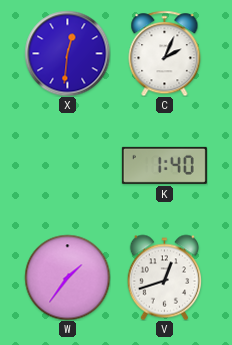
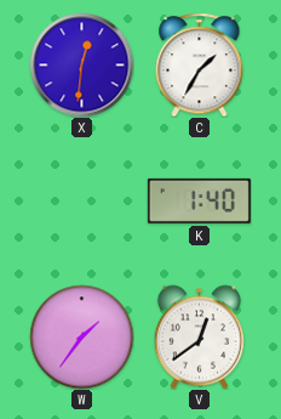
C: 2:04 -> 1:35 (200, 64)
V: 12:42 -> 12:39 (199, 336)
